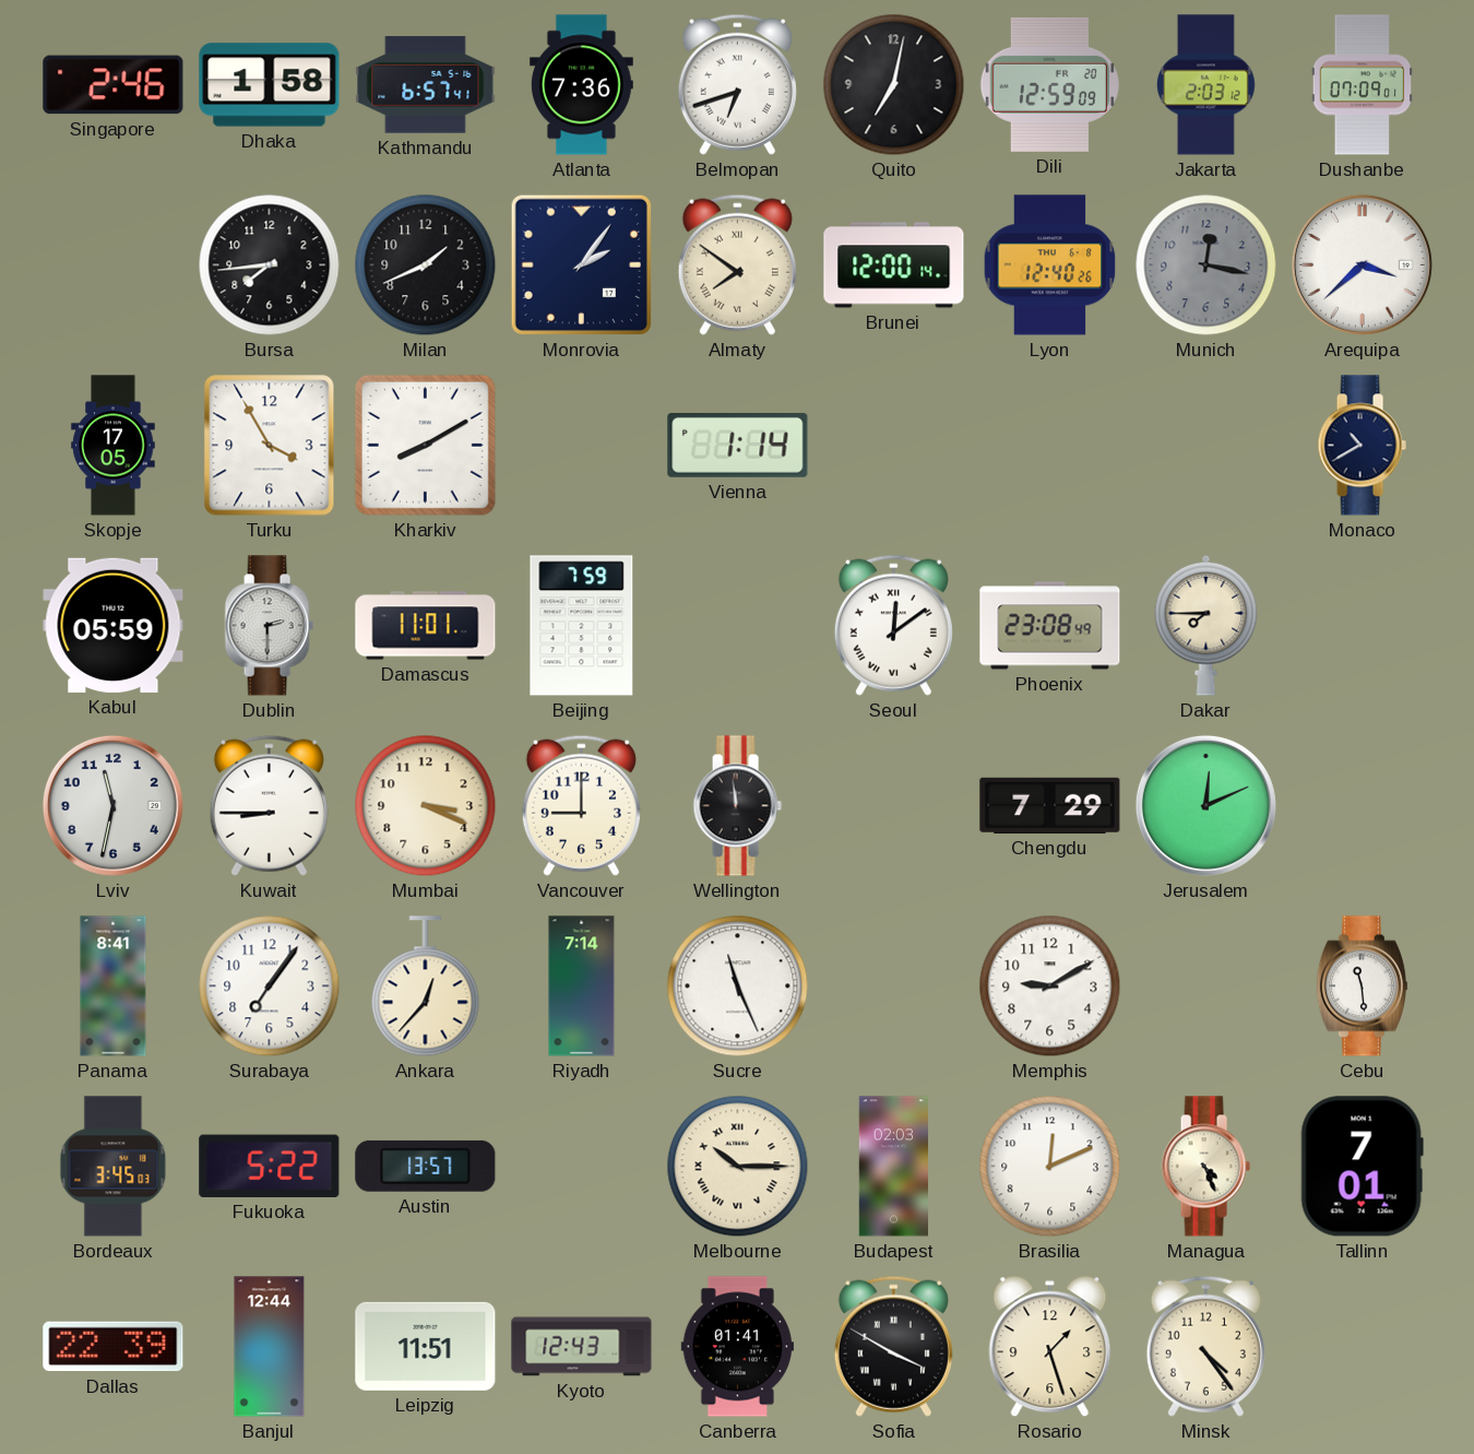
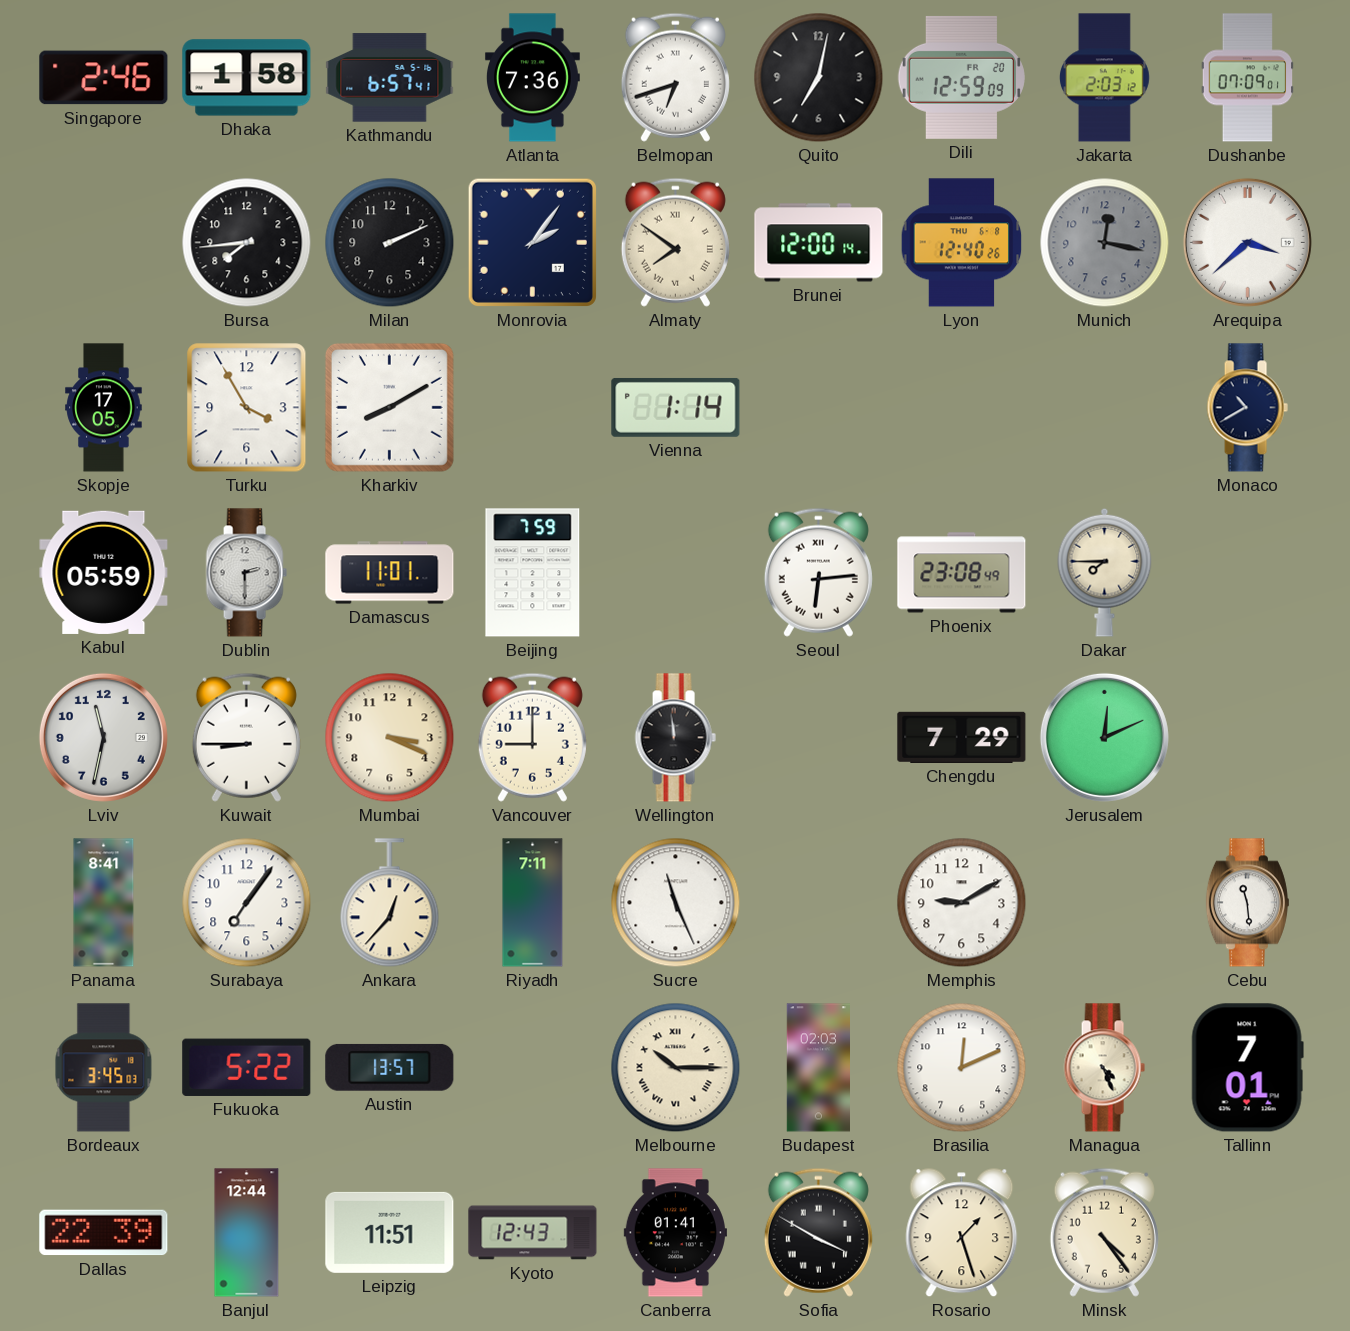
Milan: 1:41 -> 2:11 (390, 243)
Seoul: 12:09 -> 6:14 (818, 572)
Riyadh: 7:14 -> 7:11 (533, 903)
